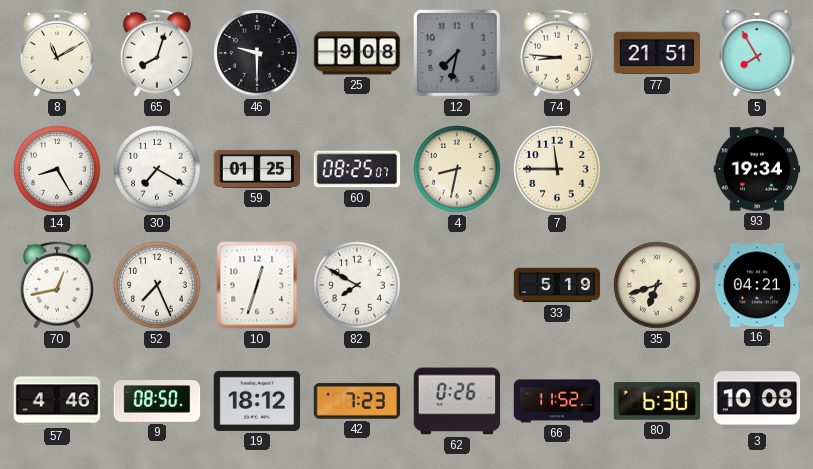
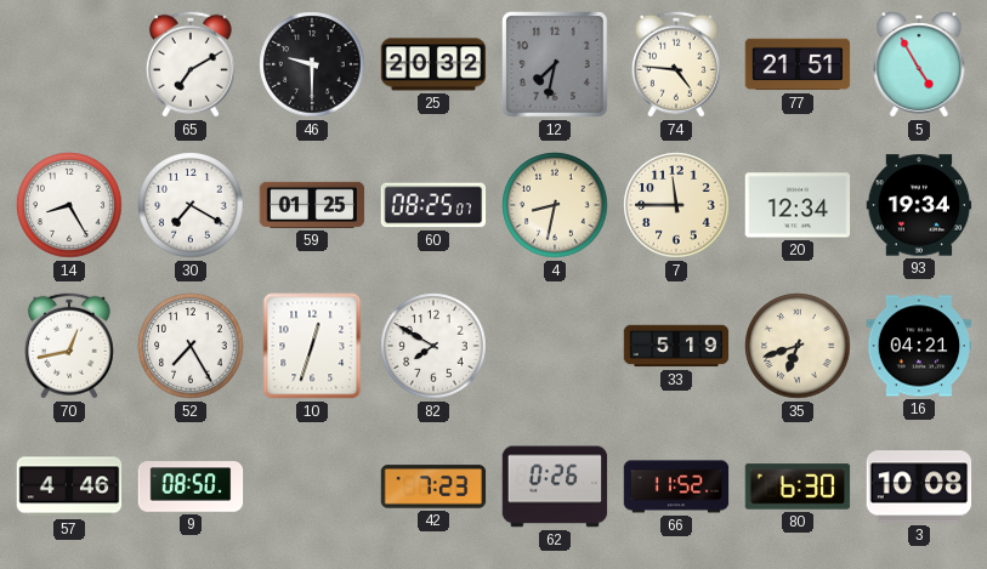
8: 11:10 -> none (57, 53)
65: 8:03 -> 7:10 (191, 64)
25: 9:08 -> 20:32 (433, 64)
74: 8:46 -> 4:46 (676, 64)
5: 7:55 -> 4:55 (919, 64)
20: none -> 12:34 (798, 205)
52: 7:26 -> 7:25 (191, 346)
19: 18:12 -> none (257, 401)
